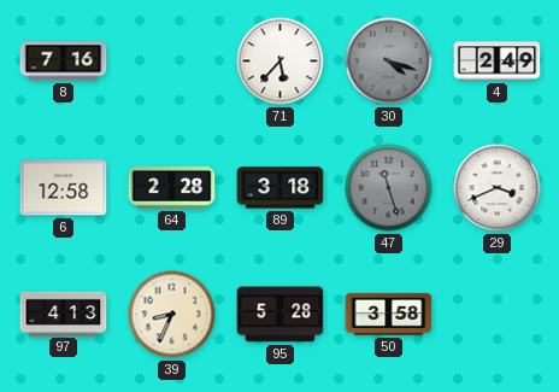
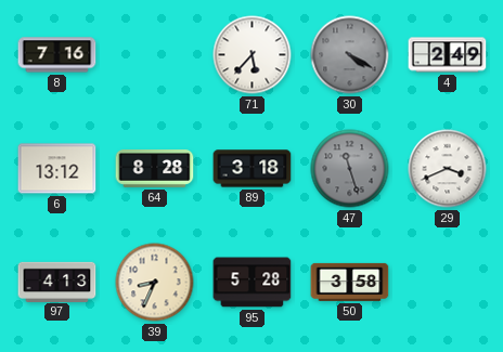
30: 4:18 -> 4:20 (350, 55)
6: 12:58 -> 13:12 (57, 169)
64: 2:28 -> 8:28 (155, 169)
